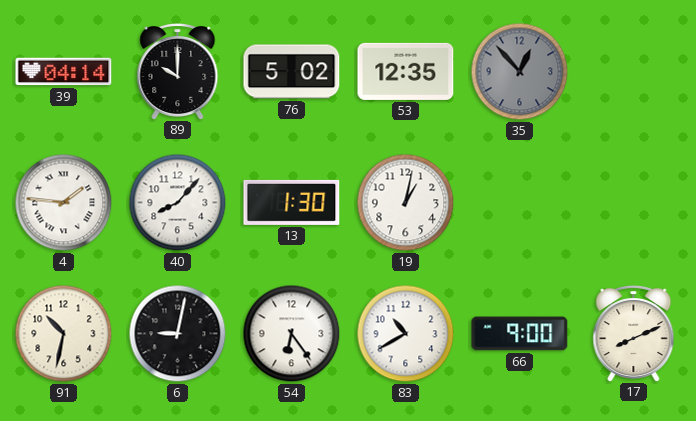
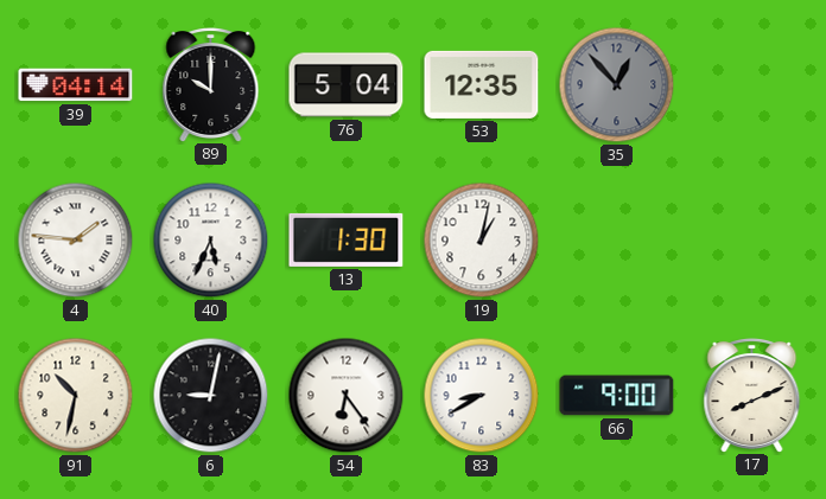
76: 5:02 -> 5:04 (347, 85)
40: 8:07 -> 5:34 (211, 241)
83: 10:40 -> 8:40 (482, 396)
